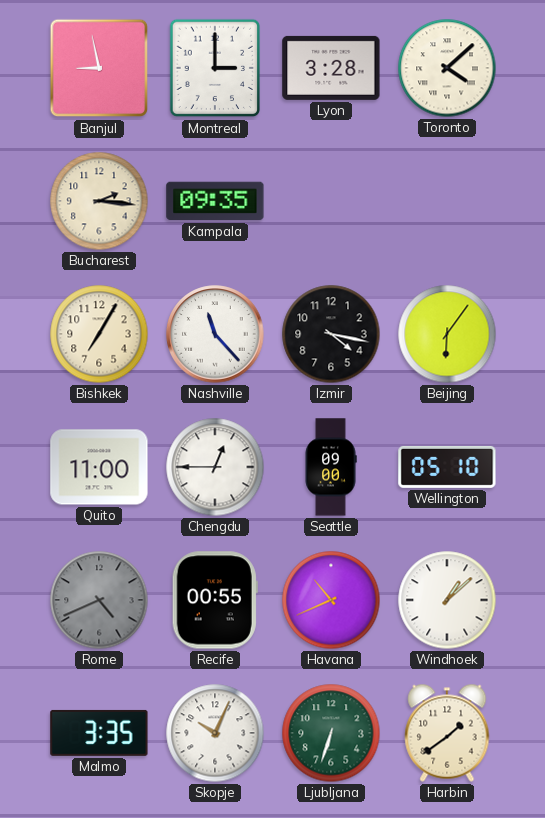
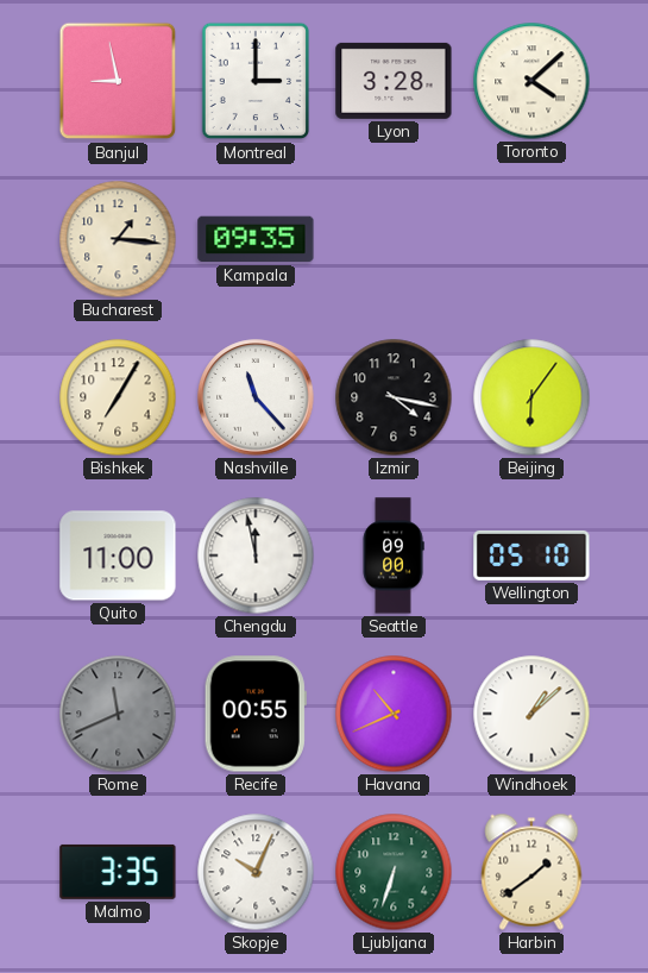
Bucharest: 2:16 -> 1:16 (118, 239)
Chengdu: 12:45 -> 11:58 (256, 555)
Rome: 4:41 -> 11:41 (118, 714)
